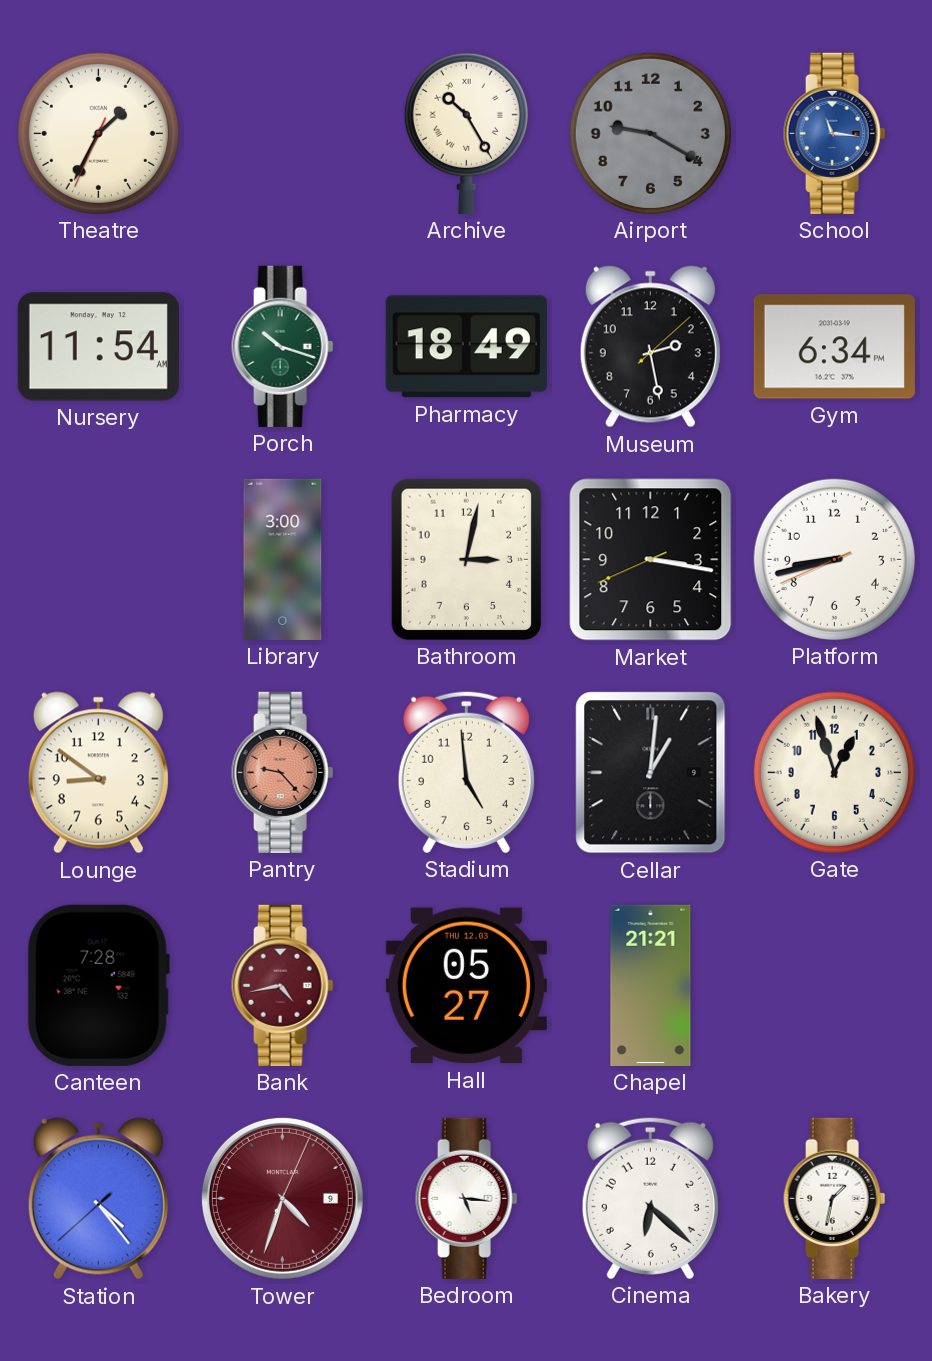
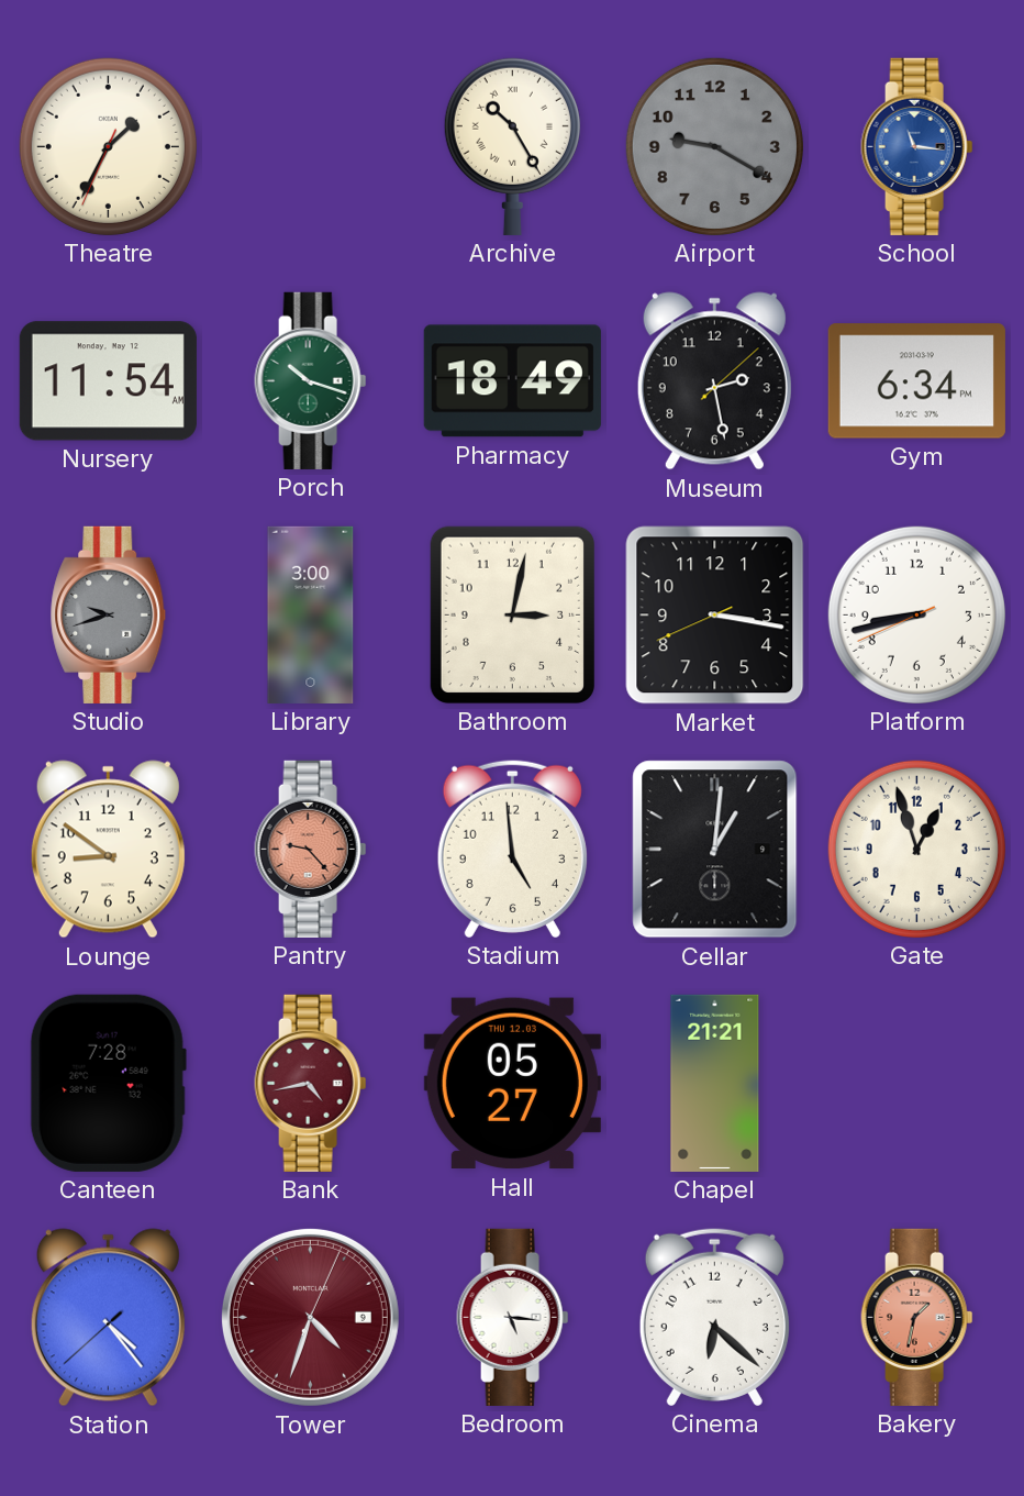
Studio: none -> 9:42 (109, 614)
Bakery dial: white -> salmon (917, 1317)
